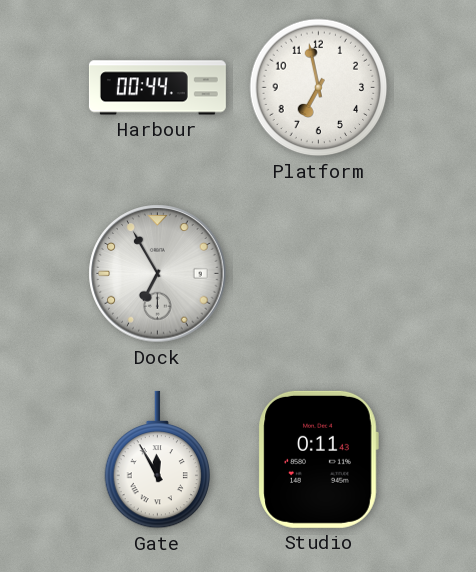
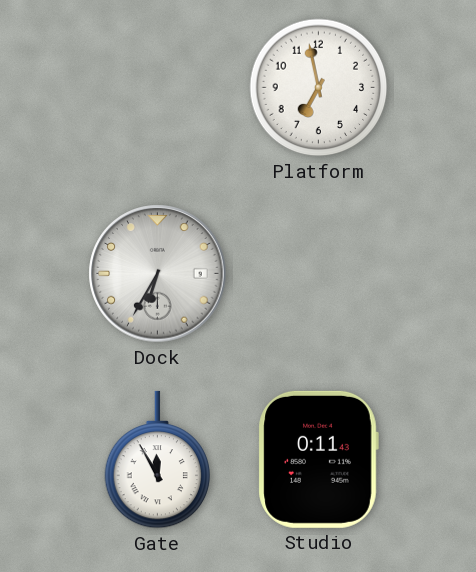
Harbour: 00:44 -> none (157, 88)
Dock: 6:55 -> 6:35 (158, 274)
